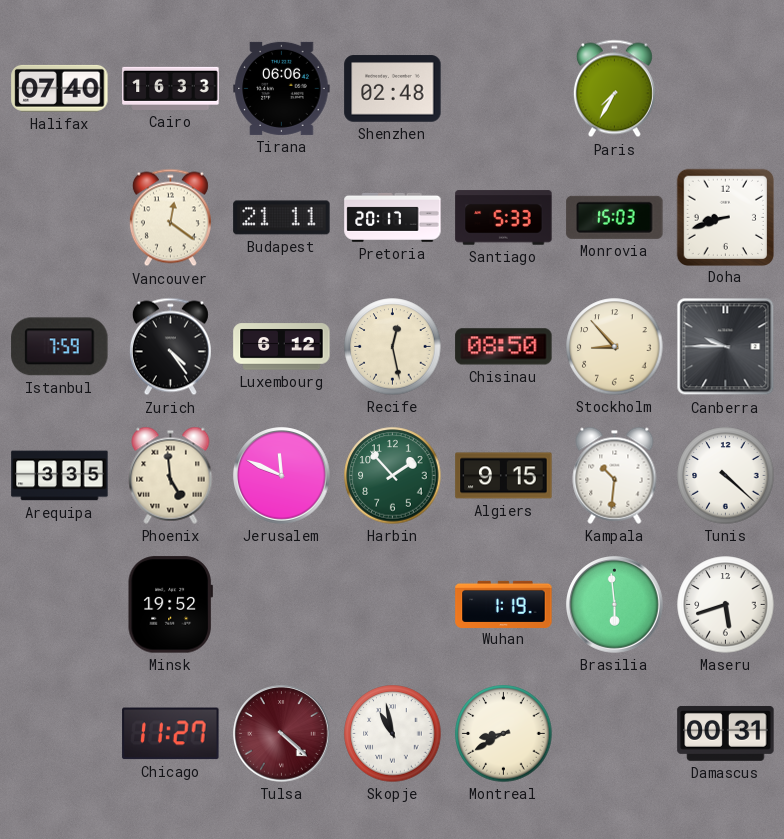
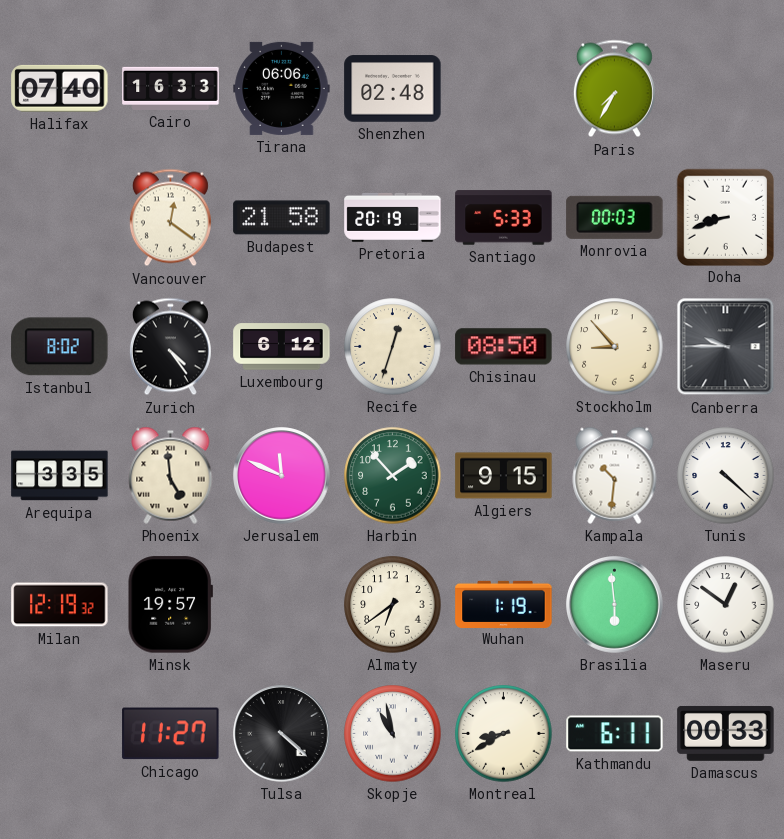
Budapest: 21:11 -> 21:58 (282, 218)
Pretoria: 20:17 -> 20:19 (393, 217)
Monrovia: 15:03 -> 00:03 (615, 217)
Istanbul: 7:59 -> 8:02 (60, 347)
Recife: 12:28 -> 12:33 (393, 347)
Milan: none -> 12:19 (60, 605)
Minsk: 19:52 -> 19:57 (170, 605)
Almaty: none -> 6:39 (393, 605)
Maseru: 5:42 -> 12:51 (726, 605)
Tulsa dial: burgundy -> black (282, 734)
Kathmandu: none -> 6:11 (615, 734)
Damascus: 00:31 -> 00:33 (726, 733)
